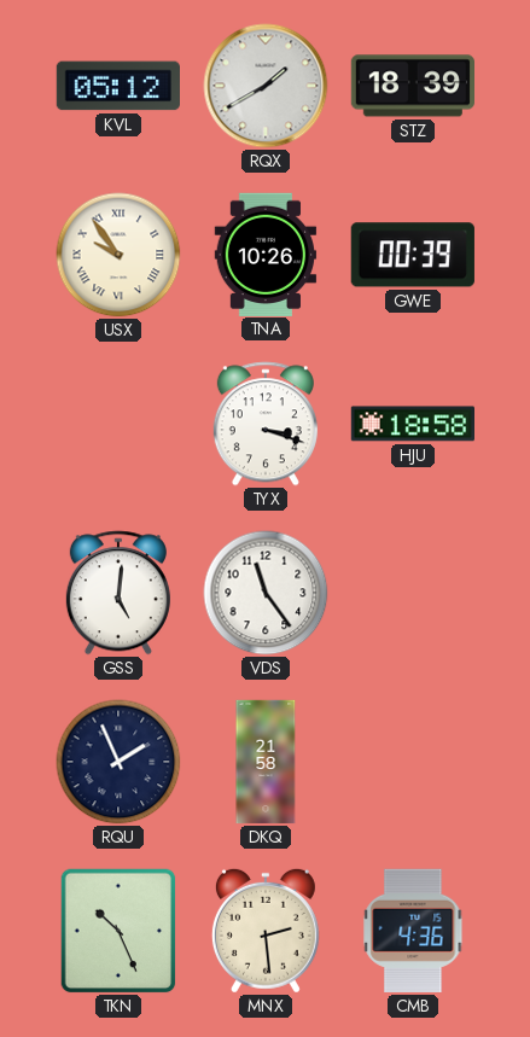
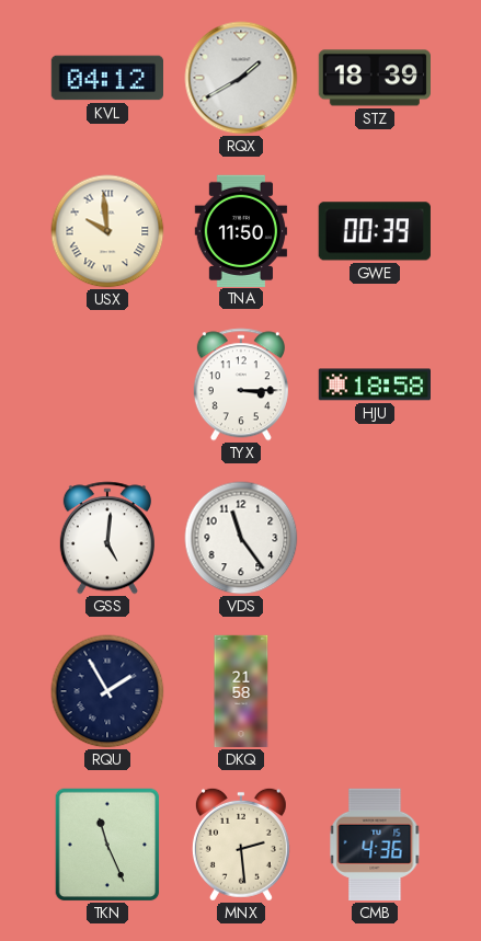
KVL: 05:12 -> 04:12 (106, 78)
USX: 9:54 -> 9:59 (107, 231)
TNA: 10:26 -> 11:50 (241, 230)
TYX: 3:18 -> 3:15 (241, 385)
RQU: 1:56 -> 1:55 (107, 691)
TKN: 10:26 -> 11:26 (107, 845)
